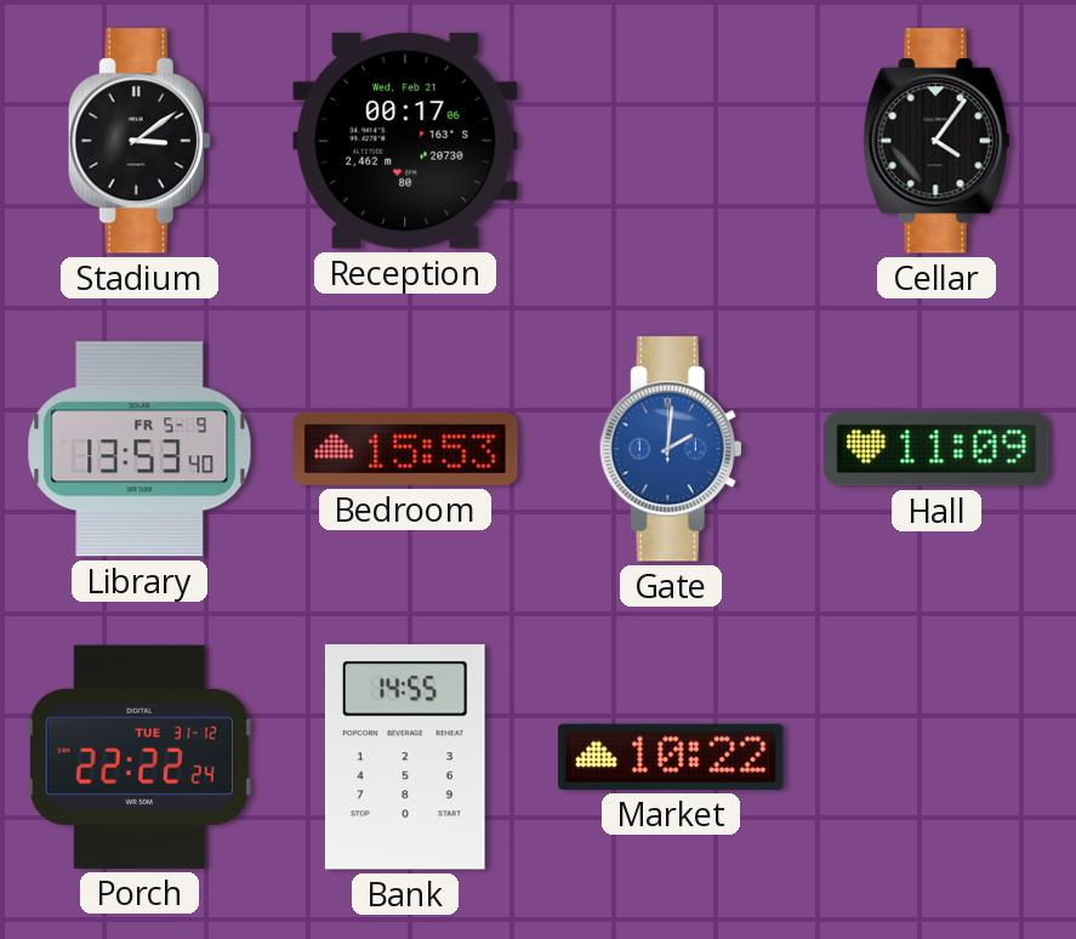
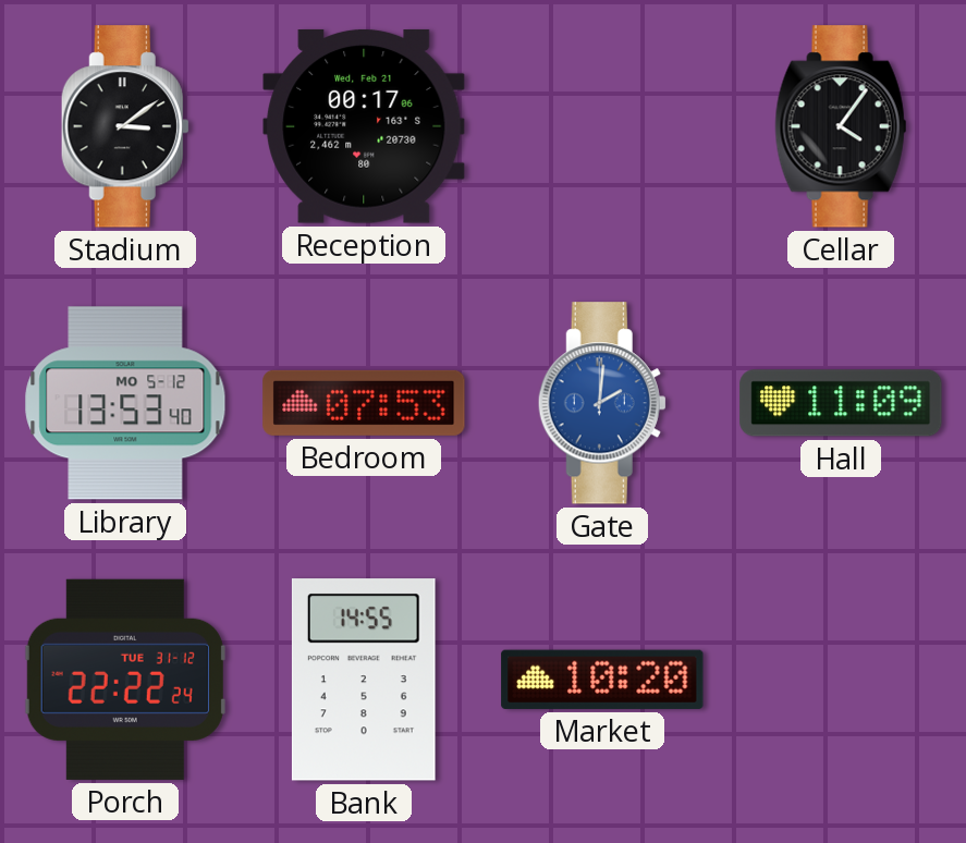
Library date: FR 5-9 -> MO 5-12 (125, 403)
Bedroom: 15:53 -> 07:53 (364, 403)
Market: 10:22 -> 10:20 (602, 680)
